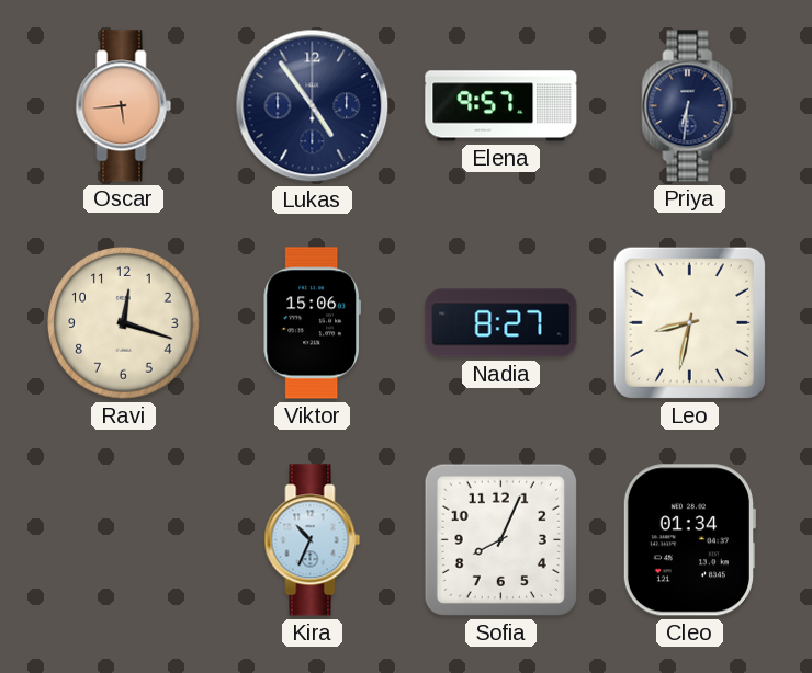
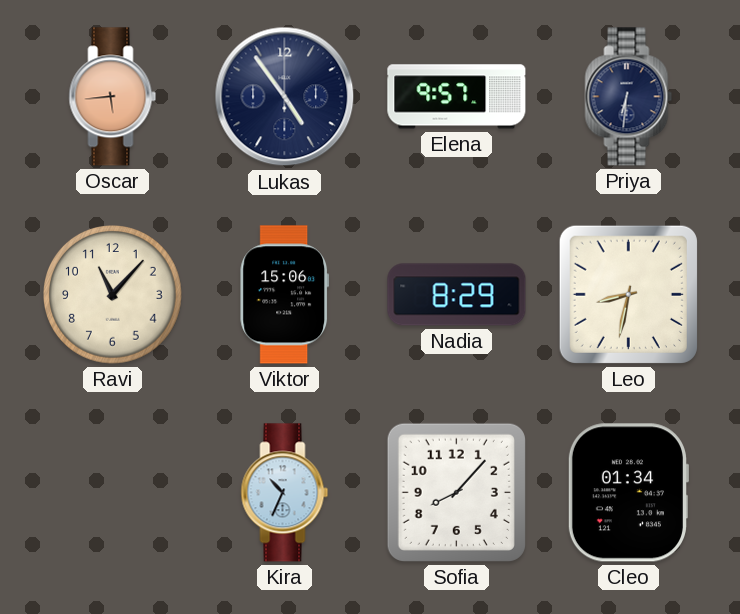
Ravi: 12:18 -> 11:07 (113, 295)
Nadia: 8:27 -> 8:29 (457, 295)
Sofia: 8:04 -> 8:07 (456, 492)
